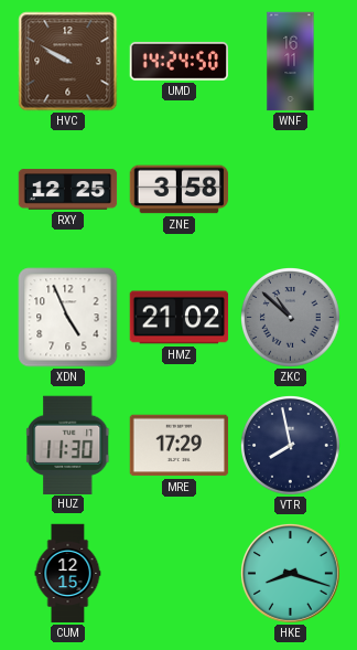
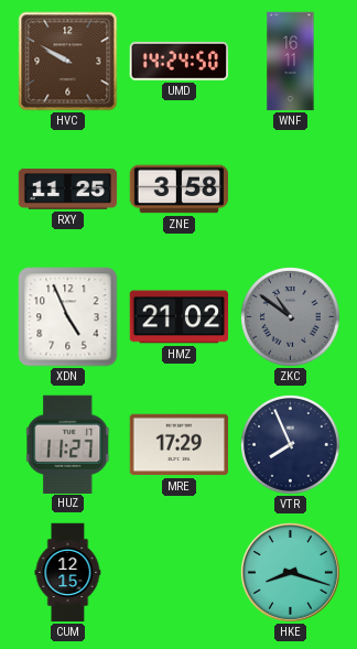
RXY: 12:25 -> 11:25 (68, 190)
ZKC: 10:52 -> 10:51 (291, 317)
HUZ: 11:30 -> 11:27 (68, 444)
VTR: 7:58 -> 7:56 (291, 445)
